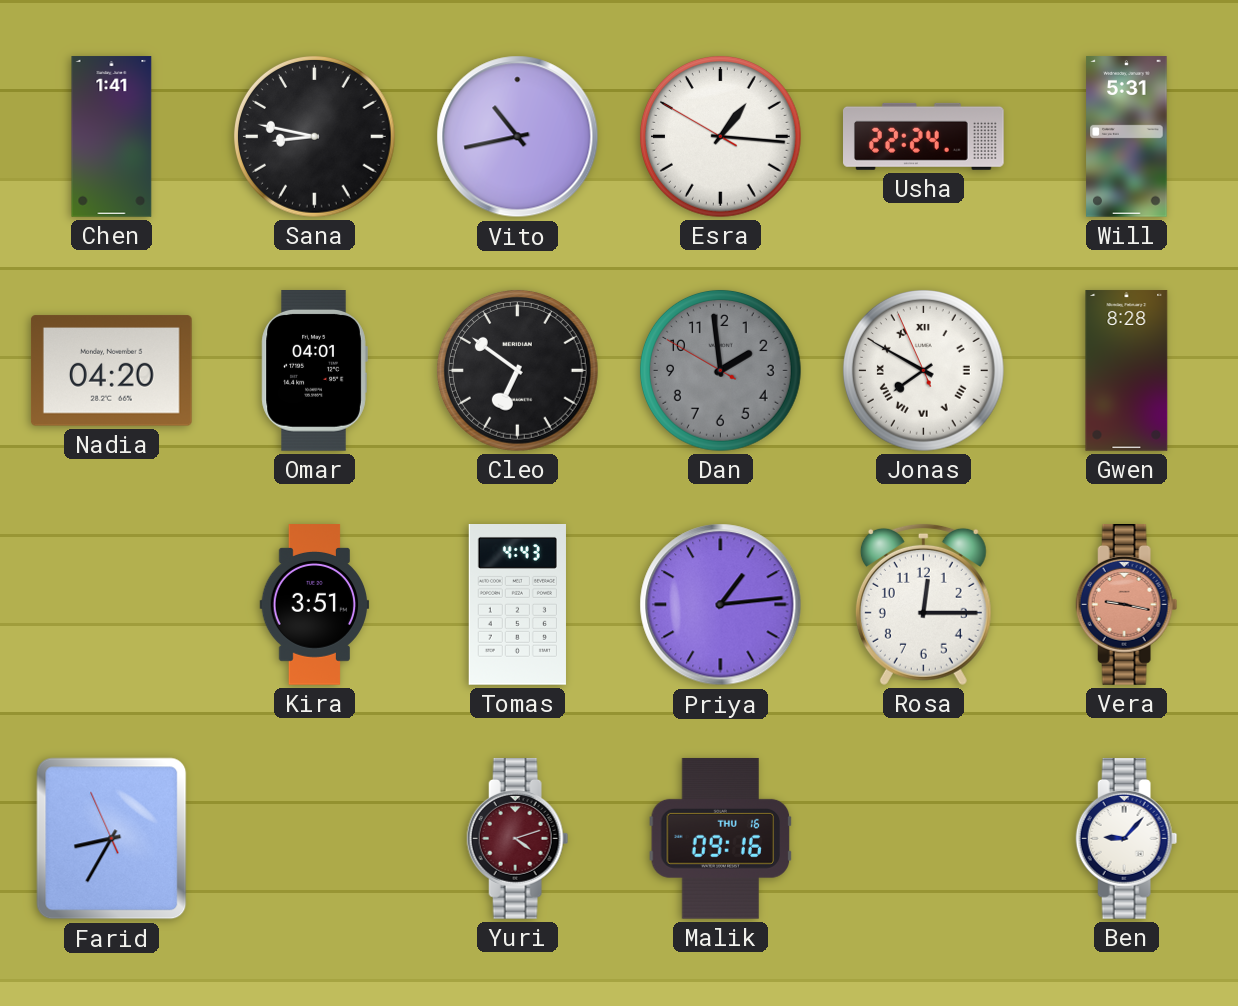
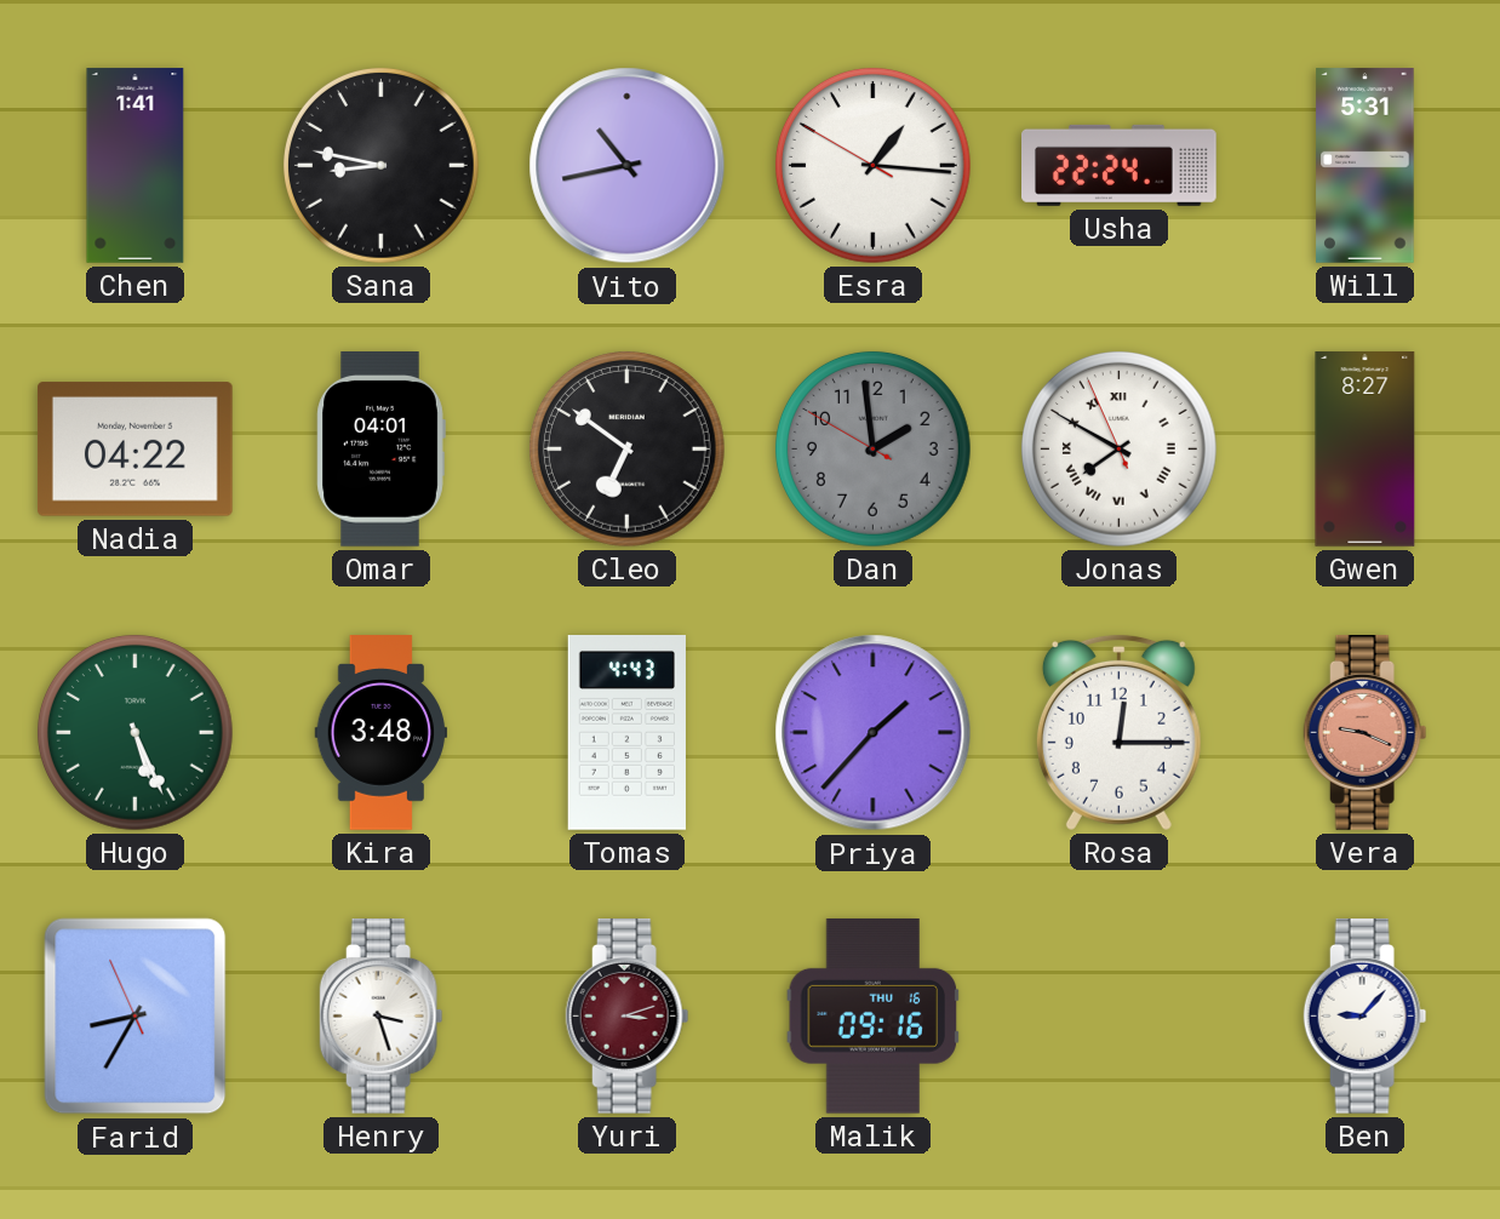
Nadia: 04:20 -> 04:22 (134, 450)
Gwen: 8:28 -> 8:27 (1366, 450)
Hugo: none -> 5:26 (134, 732)
Kira: 3:51 -> 3:48 (382, 733)
Priya: 1:14 -> 1:37 (874, 733)
Vera: 9:17 -> 9:19 (1366, 733)
Henry: none -> 3:27 (382, 1017)
Yuri: 4:12 -> 3:12 (628, 1017)
